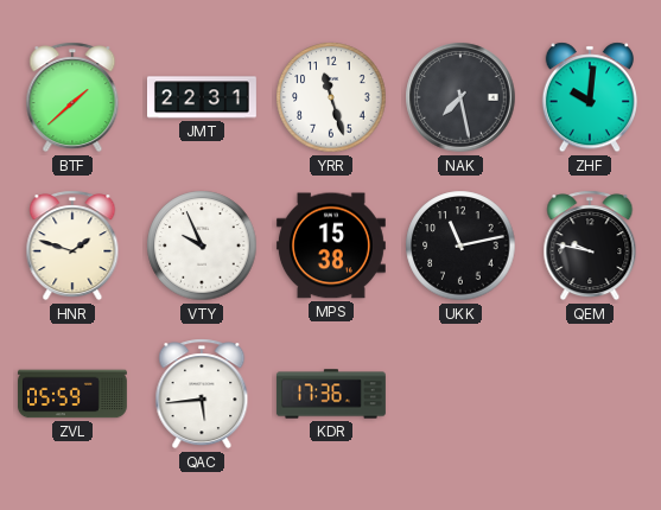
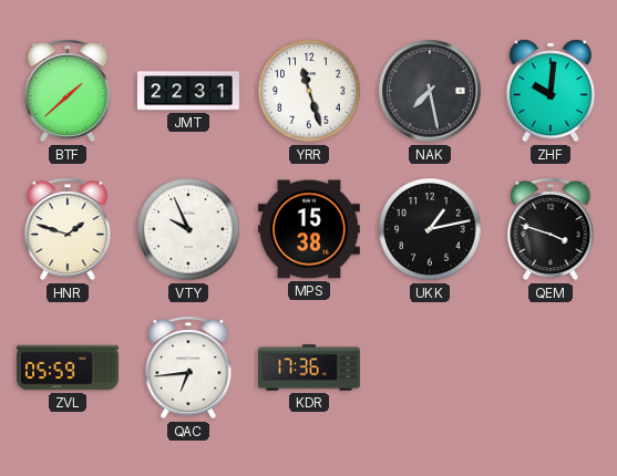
UKK: 11:13 -> 1:13 (430, 229)
QEM: 9:47 -> 3:48 (551, 229)
QAC: 5:44 -> 6:44 (188, 368)
